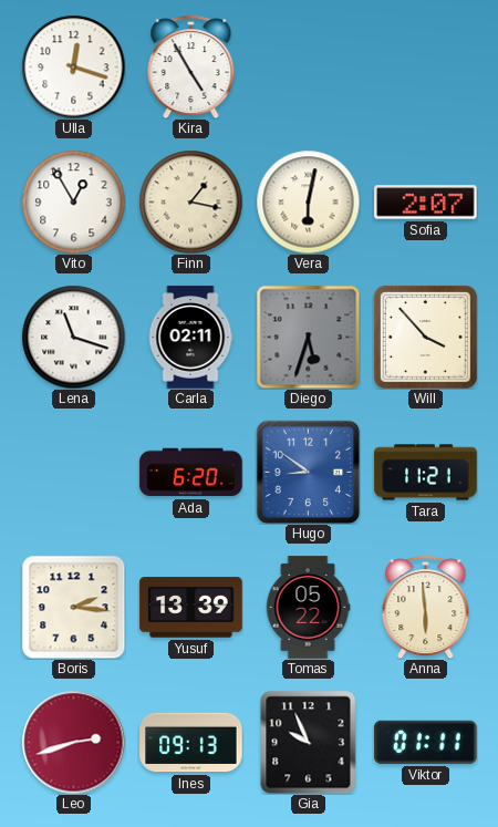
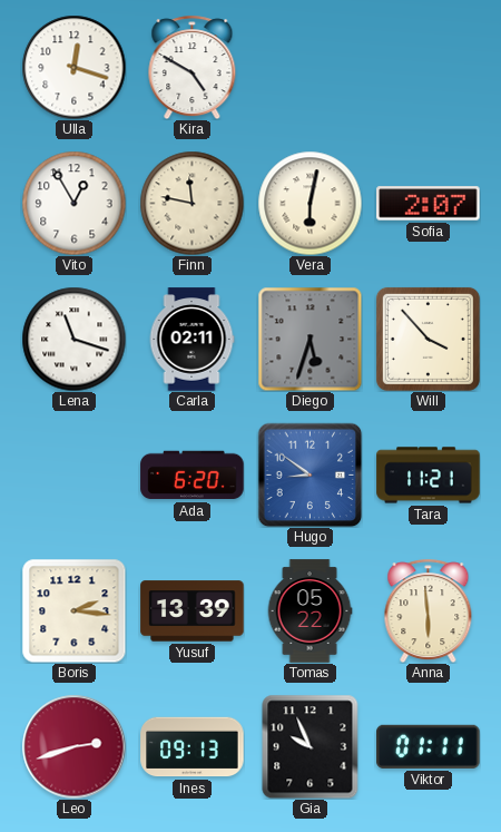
Kira: 4:55 -> 4:50 (193, 67)
Finn: 1:17 -> 11:47 (191, 203)
